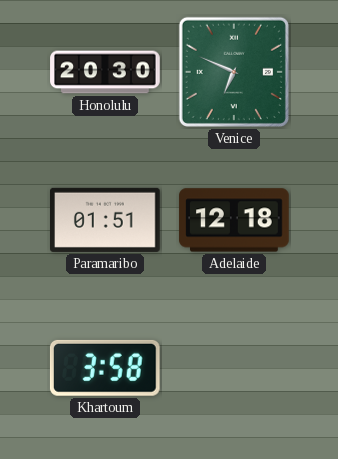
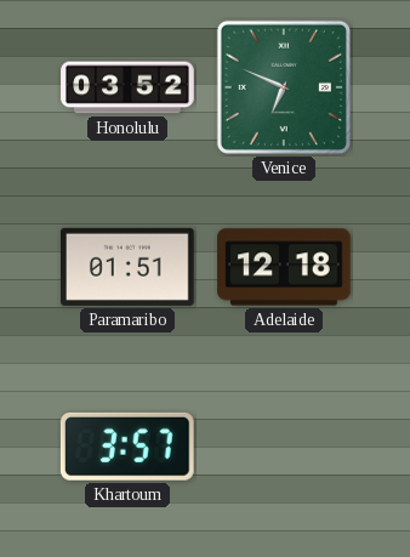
Honolulu: 20:30 -> 03:52 (127, 87)
Khartoum: 3:58 -> 3:57 (127, 447)
